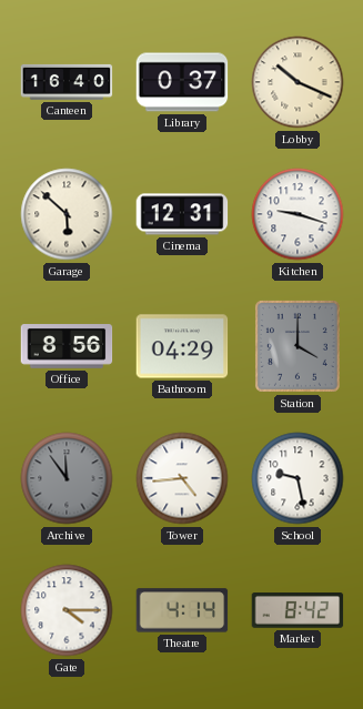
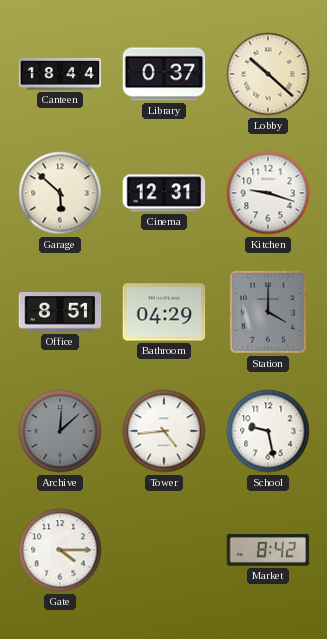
Canteen: 16:40 -> 18:44 (60, 74)
Lobby: 10:19 -> 10:22 (268, 74)
Office: 8:56 -> 8:51 (60, 313)
Archive: 11:54 -> 12:08 (60, 431)
Theatre: 4:14 -> none (182, 610)
